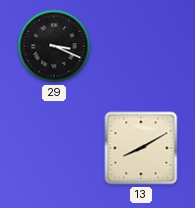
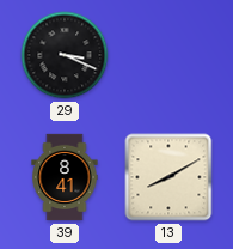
39: none -> 8:41 (65, 177)
